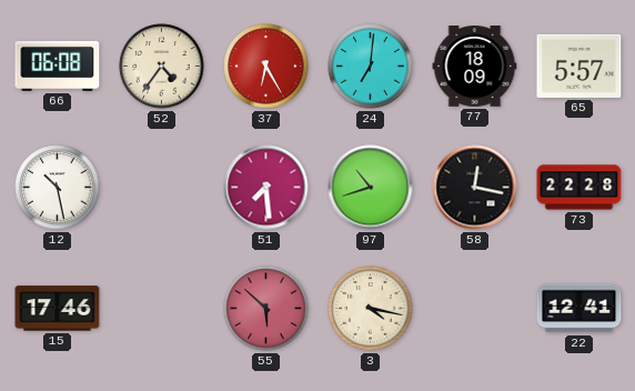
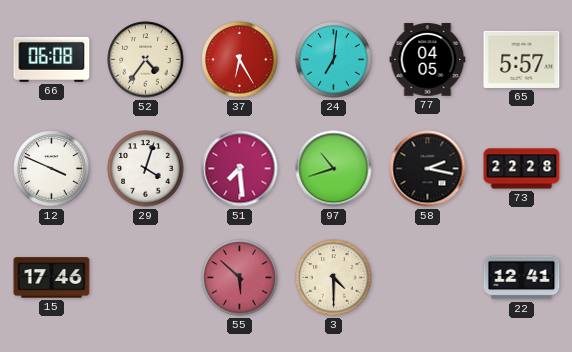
77: 18:09 -> 04:05 (428, 60)
12: 10:28 -> 3:49 (52, 169)
29: none -> 4:03 (146, 169)
58: 12:17 -> 2:17 (428, 169)
3: 4:17 -> 4:30 (334, 278)
